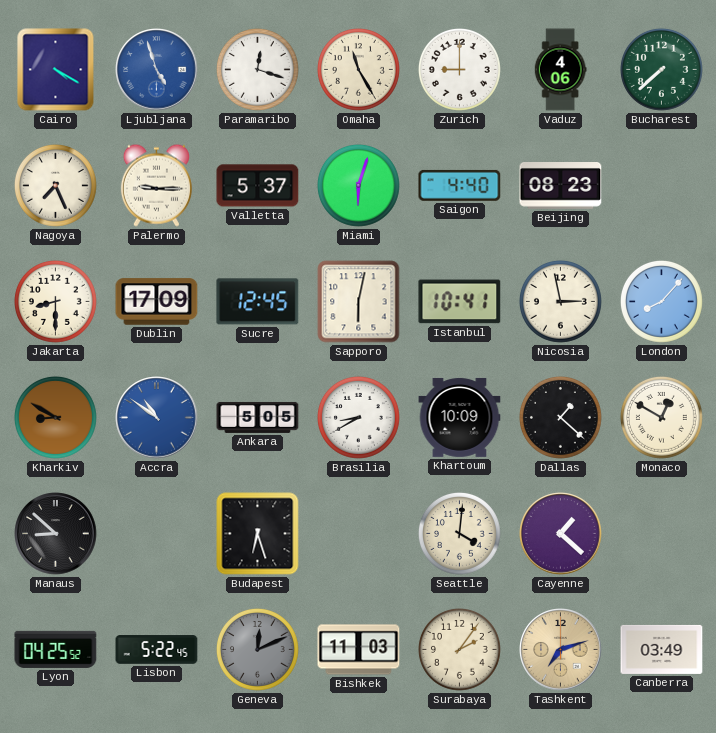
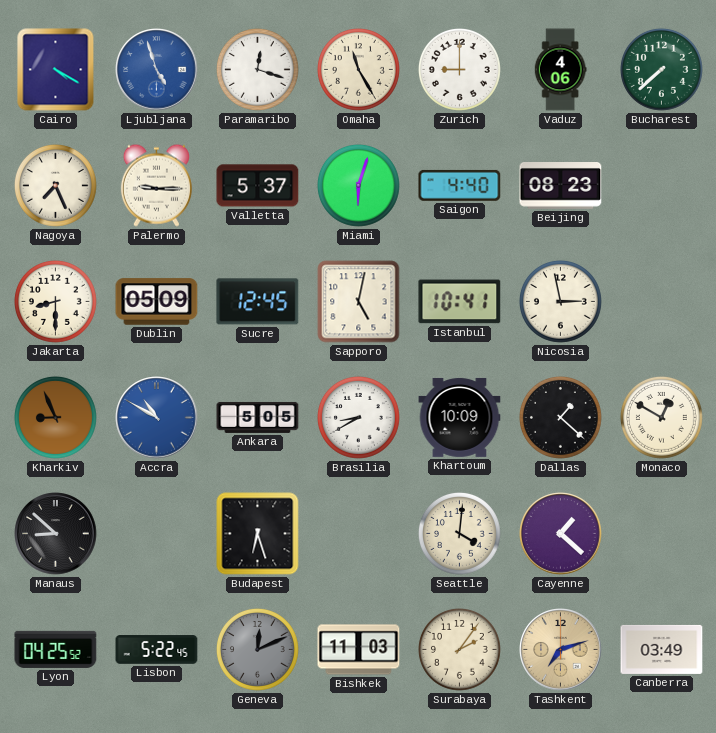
Dublin: 17:09 -> 05:09 (157, 302)
Sapporo: 6:02 -> 5:02 (359, 302)
London: 8:07 -> none (661, 301)
Kharkiv: 8:50 -> 8:56 (55, 417)
Accra: 10:51 -> 10:50 (157, 418)
